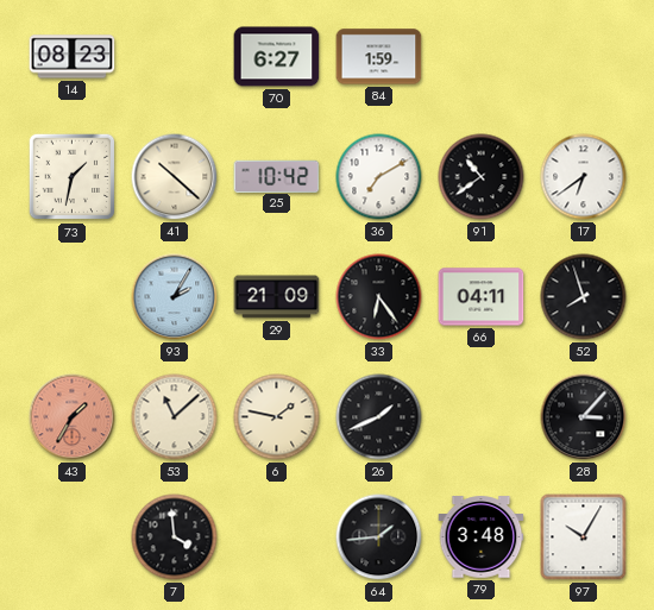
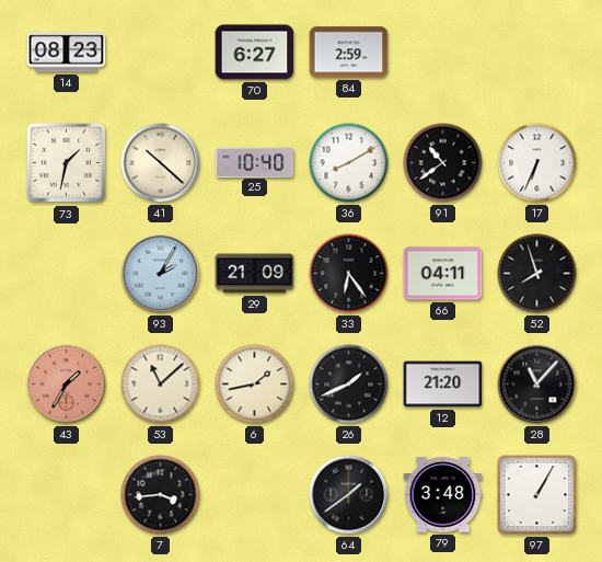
84: 1:59 -> 2:59 (349, 53)
25: 10:42 -> 10:40 (255, 162)
36: 7:10 -> 8:10 (349, 163)
17: 6:39 -> 6:34 (537, 163)
6: 1:47 -> 1:43 (255, 385)
12: none -> 21:20 (443, 385)
28: 3:07 -> 11:07 (537, 385)
7: 3:59 -> 3:44 (161, 495)
64: 1:44 -> 1:39 (349, 495)
97: 10:05 -> 1:05 (537, 495)
